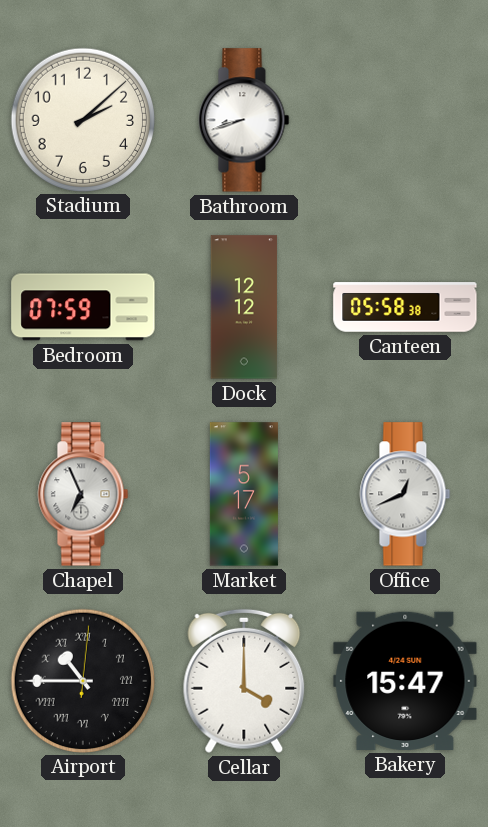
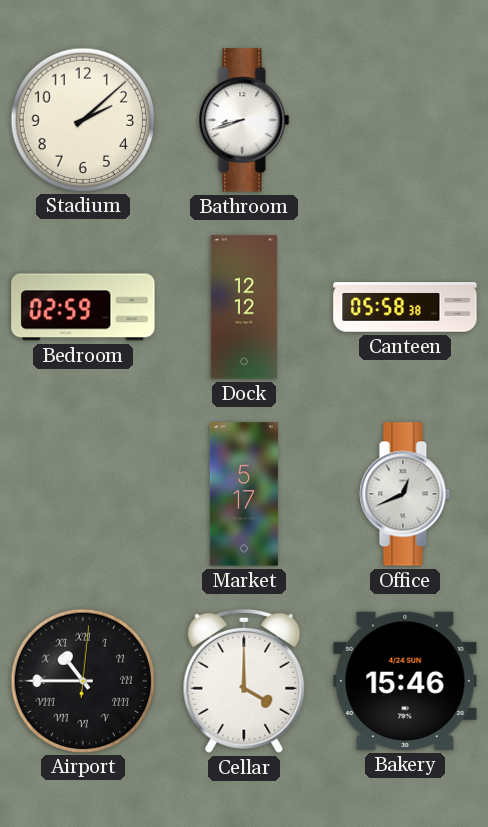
Bedroom: 07:59 -> 02:59 (83, 307)
Chapel: 6:56 -> none (83, 494)
Bakery: 15:47 -> 15:46 (405, 681)
